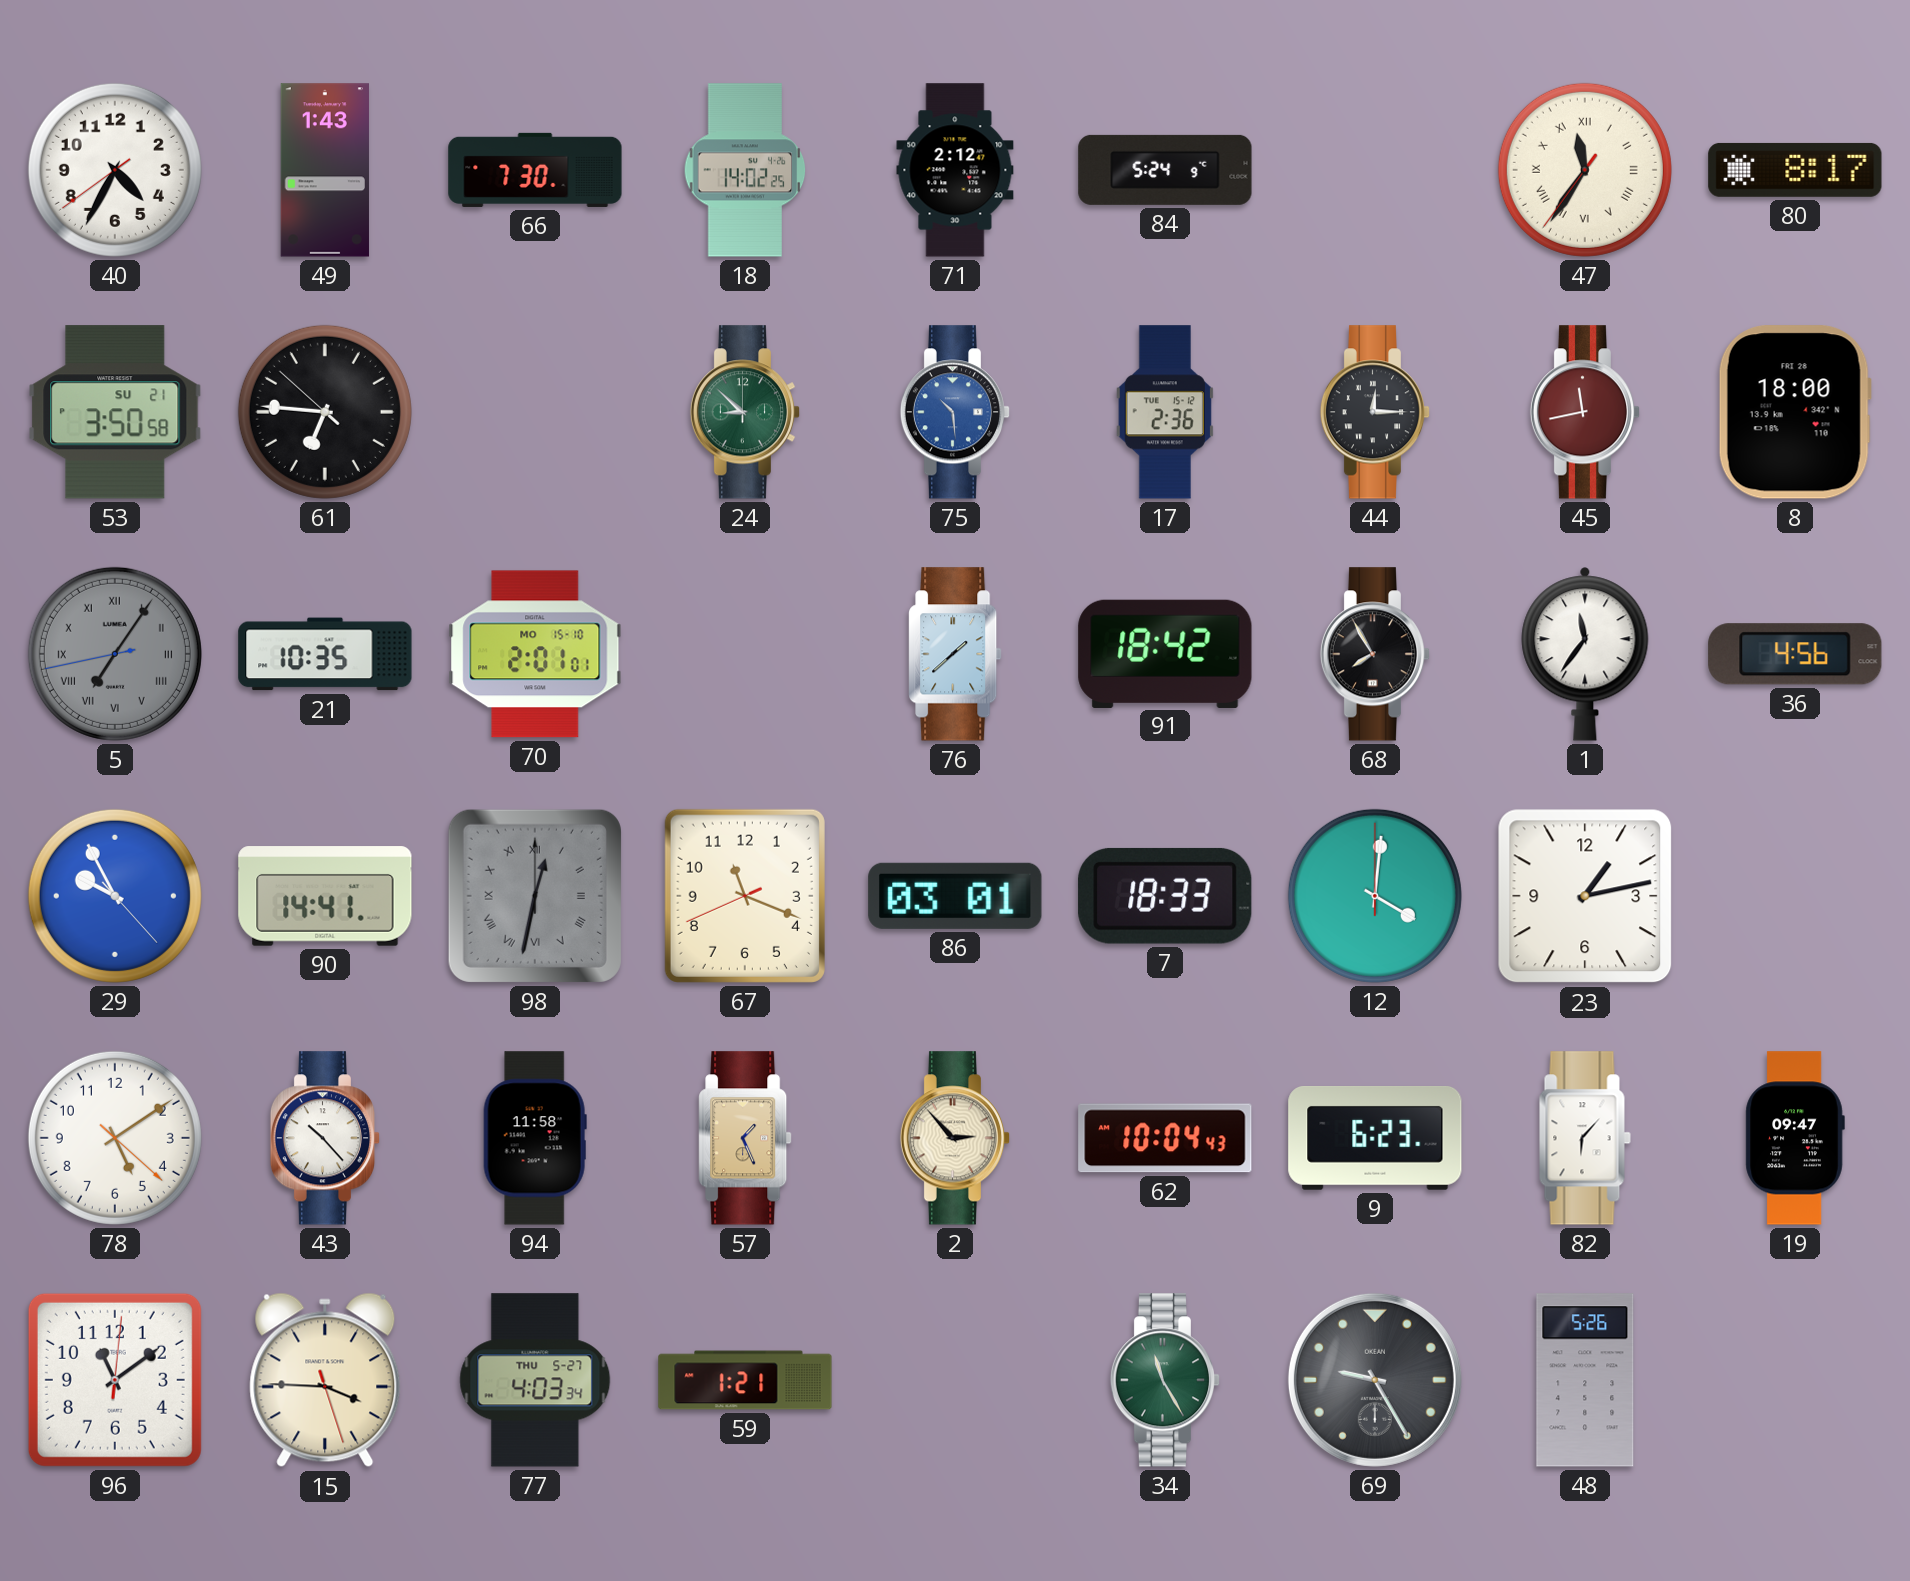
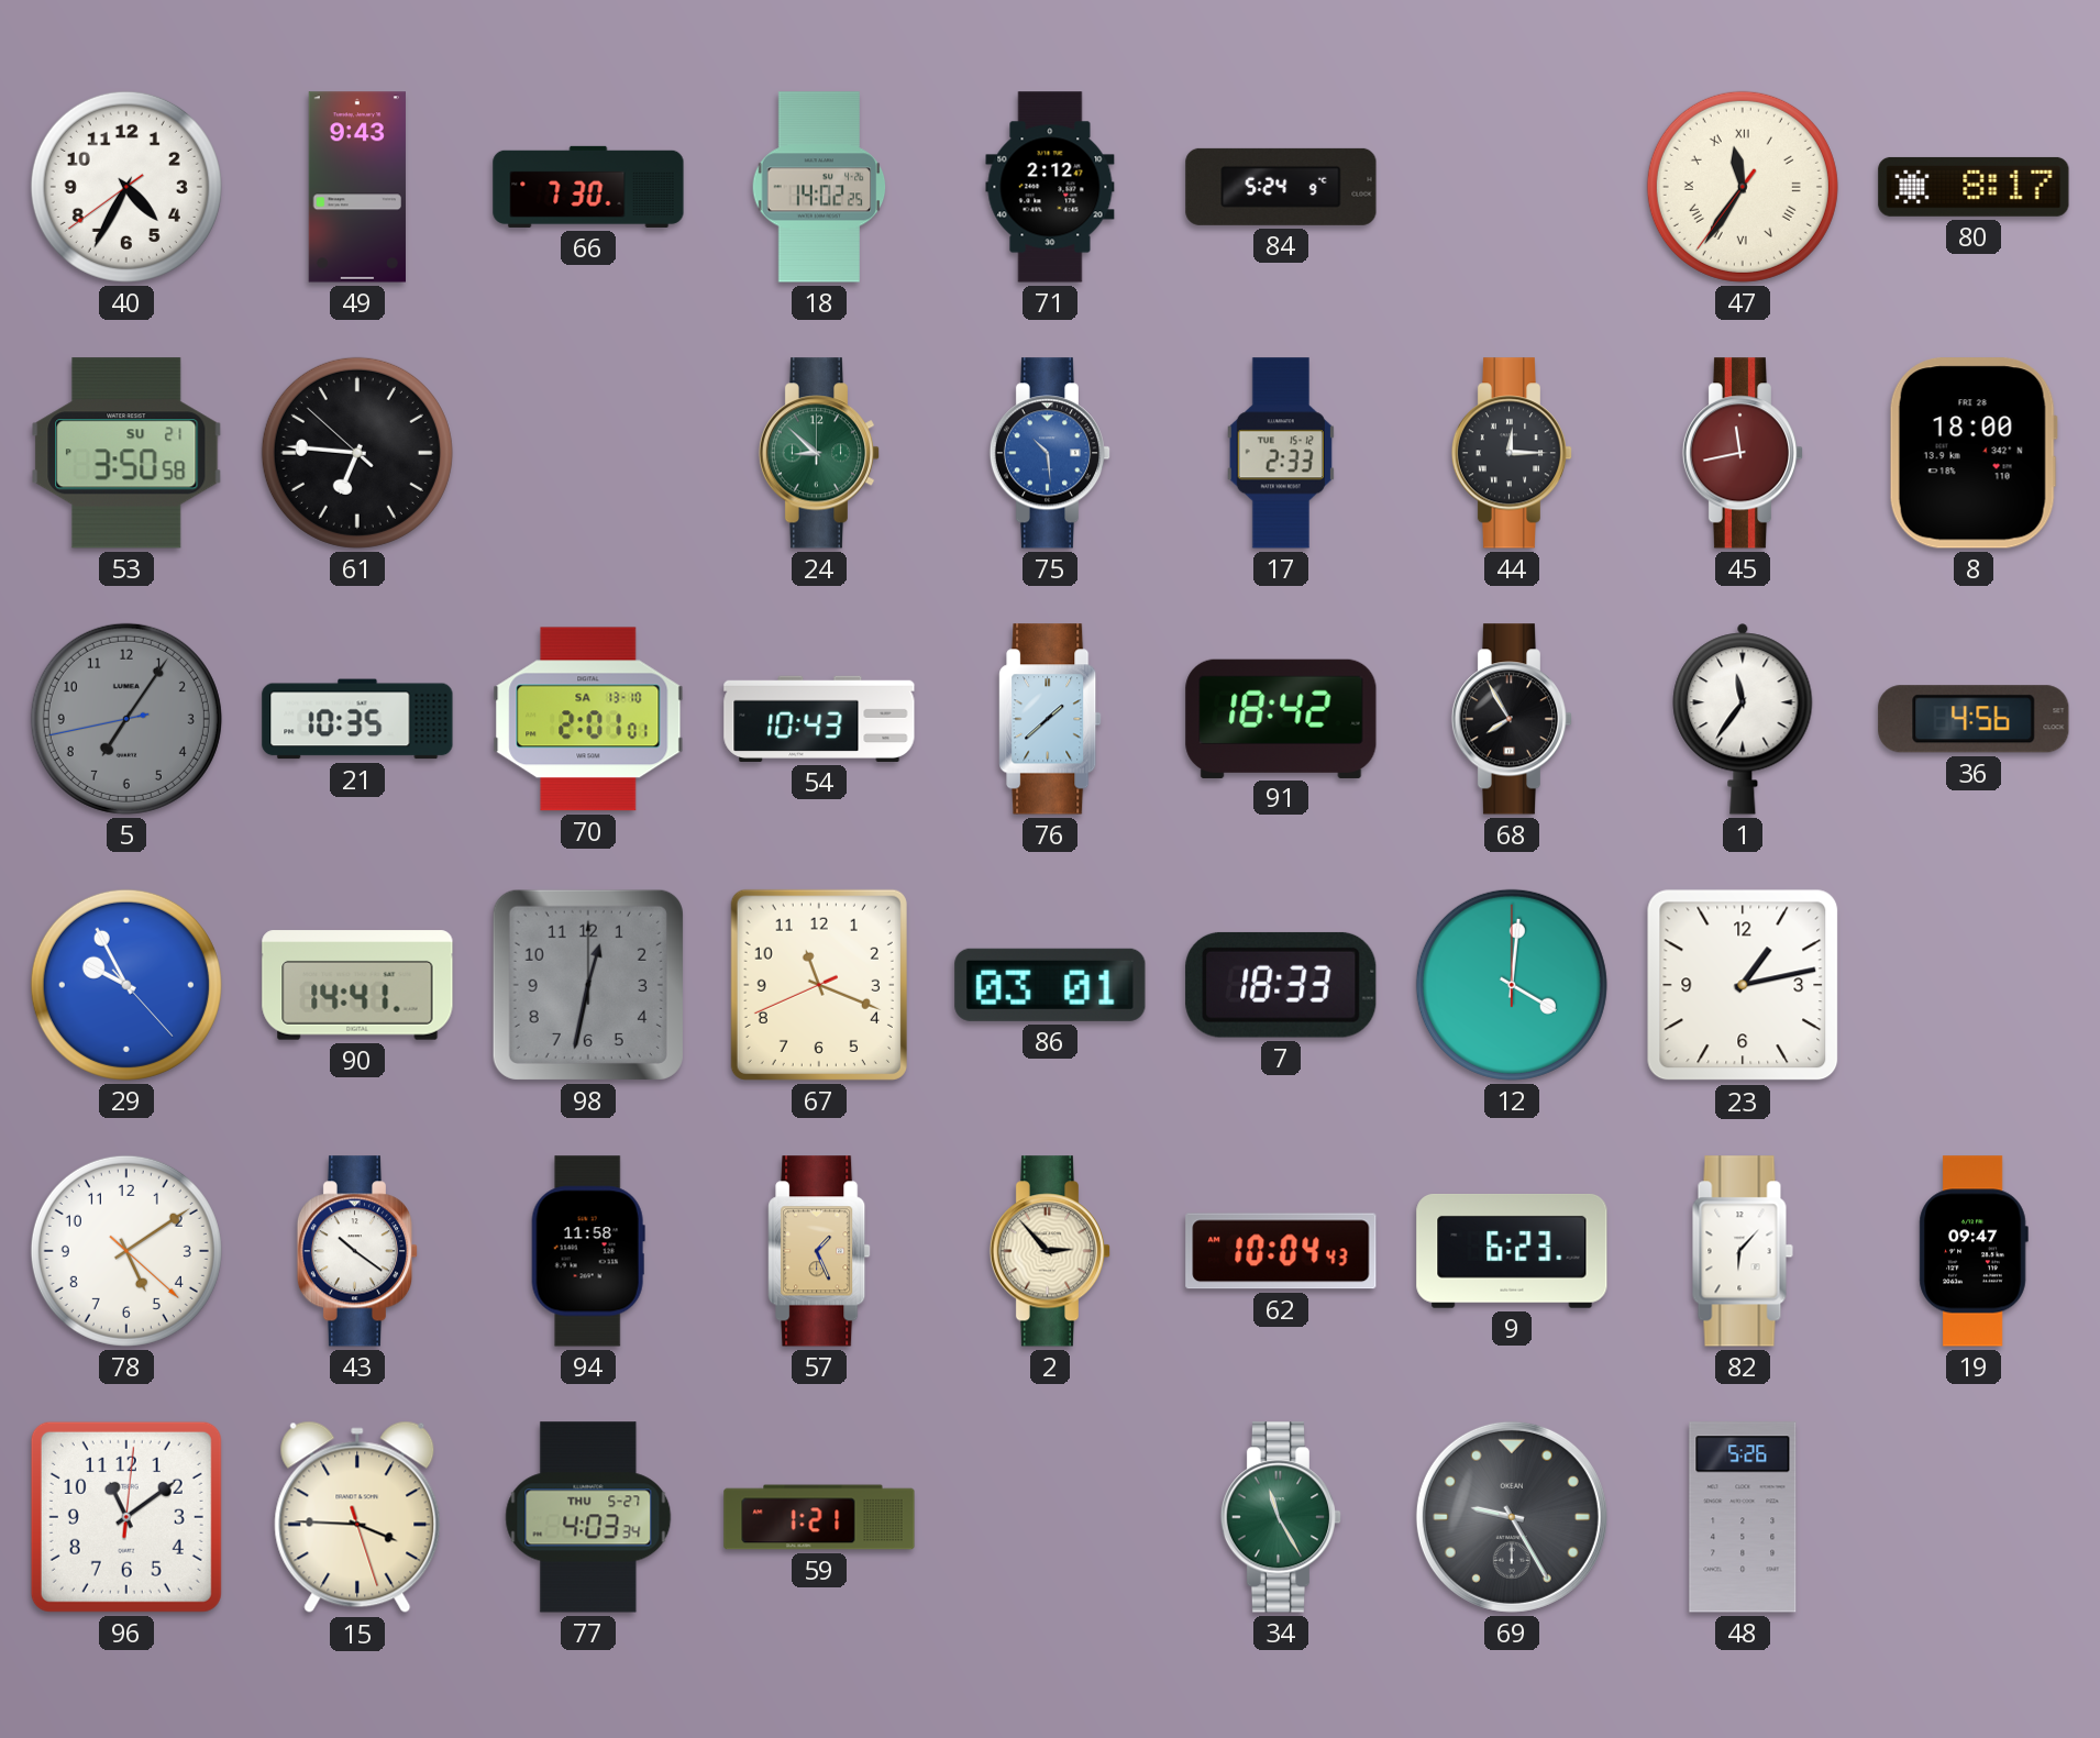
49: 1:43 -> 9:43 (357, 187)
17: 2:36 -> 2:33 (1281, 453)
5 numerals: Roman -> Arabic (126, 719)
70 date: MO 15-10 -> SA 13-10 (588, 719)
54: none -> 10:43 (819, 719)
98 numerals: Roman -> Arabic (588, 985)
43: 10:23 -> 10:21 (357, 1251)
